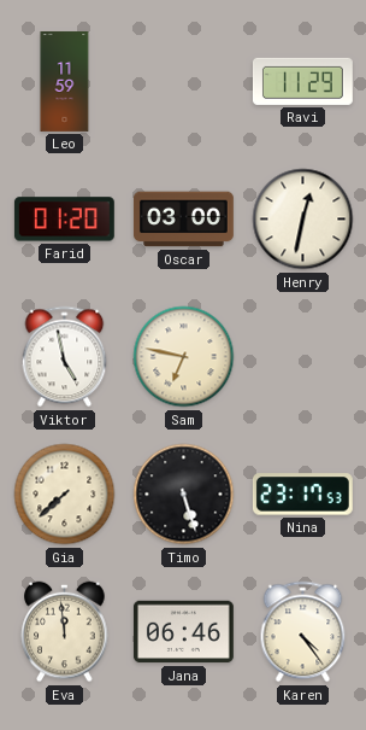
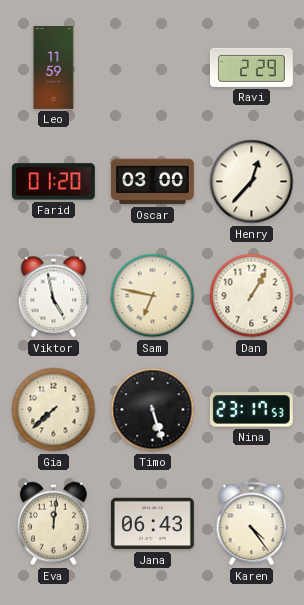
Ravi: 11:29 -> 2:29 (251, 67)
Henry: 12:32 -> 12:37 (252, 182)
Dan: none -> 1:05 (252, 296)
Eva: 11:59 -> 12:01 (54, 524)
Jana: 06:46 -> 06:43 (152, 524)
